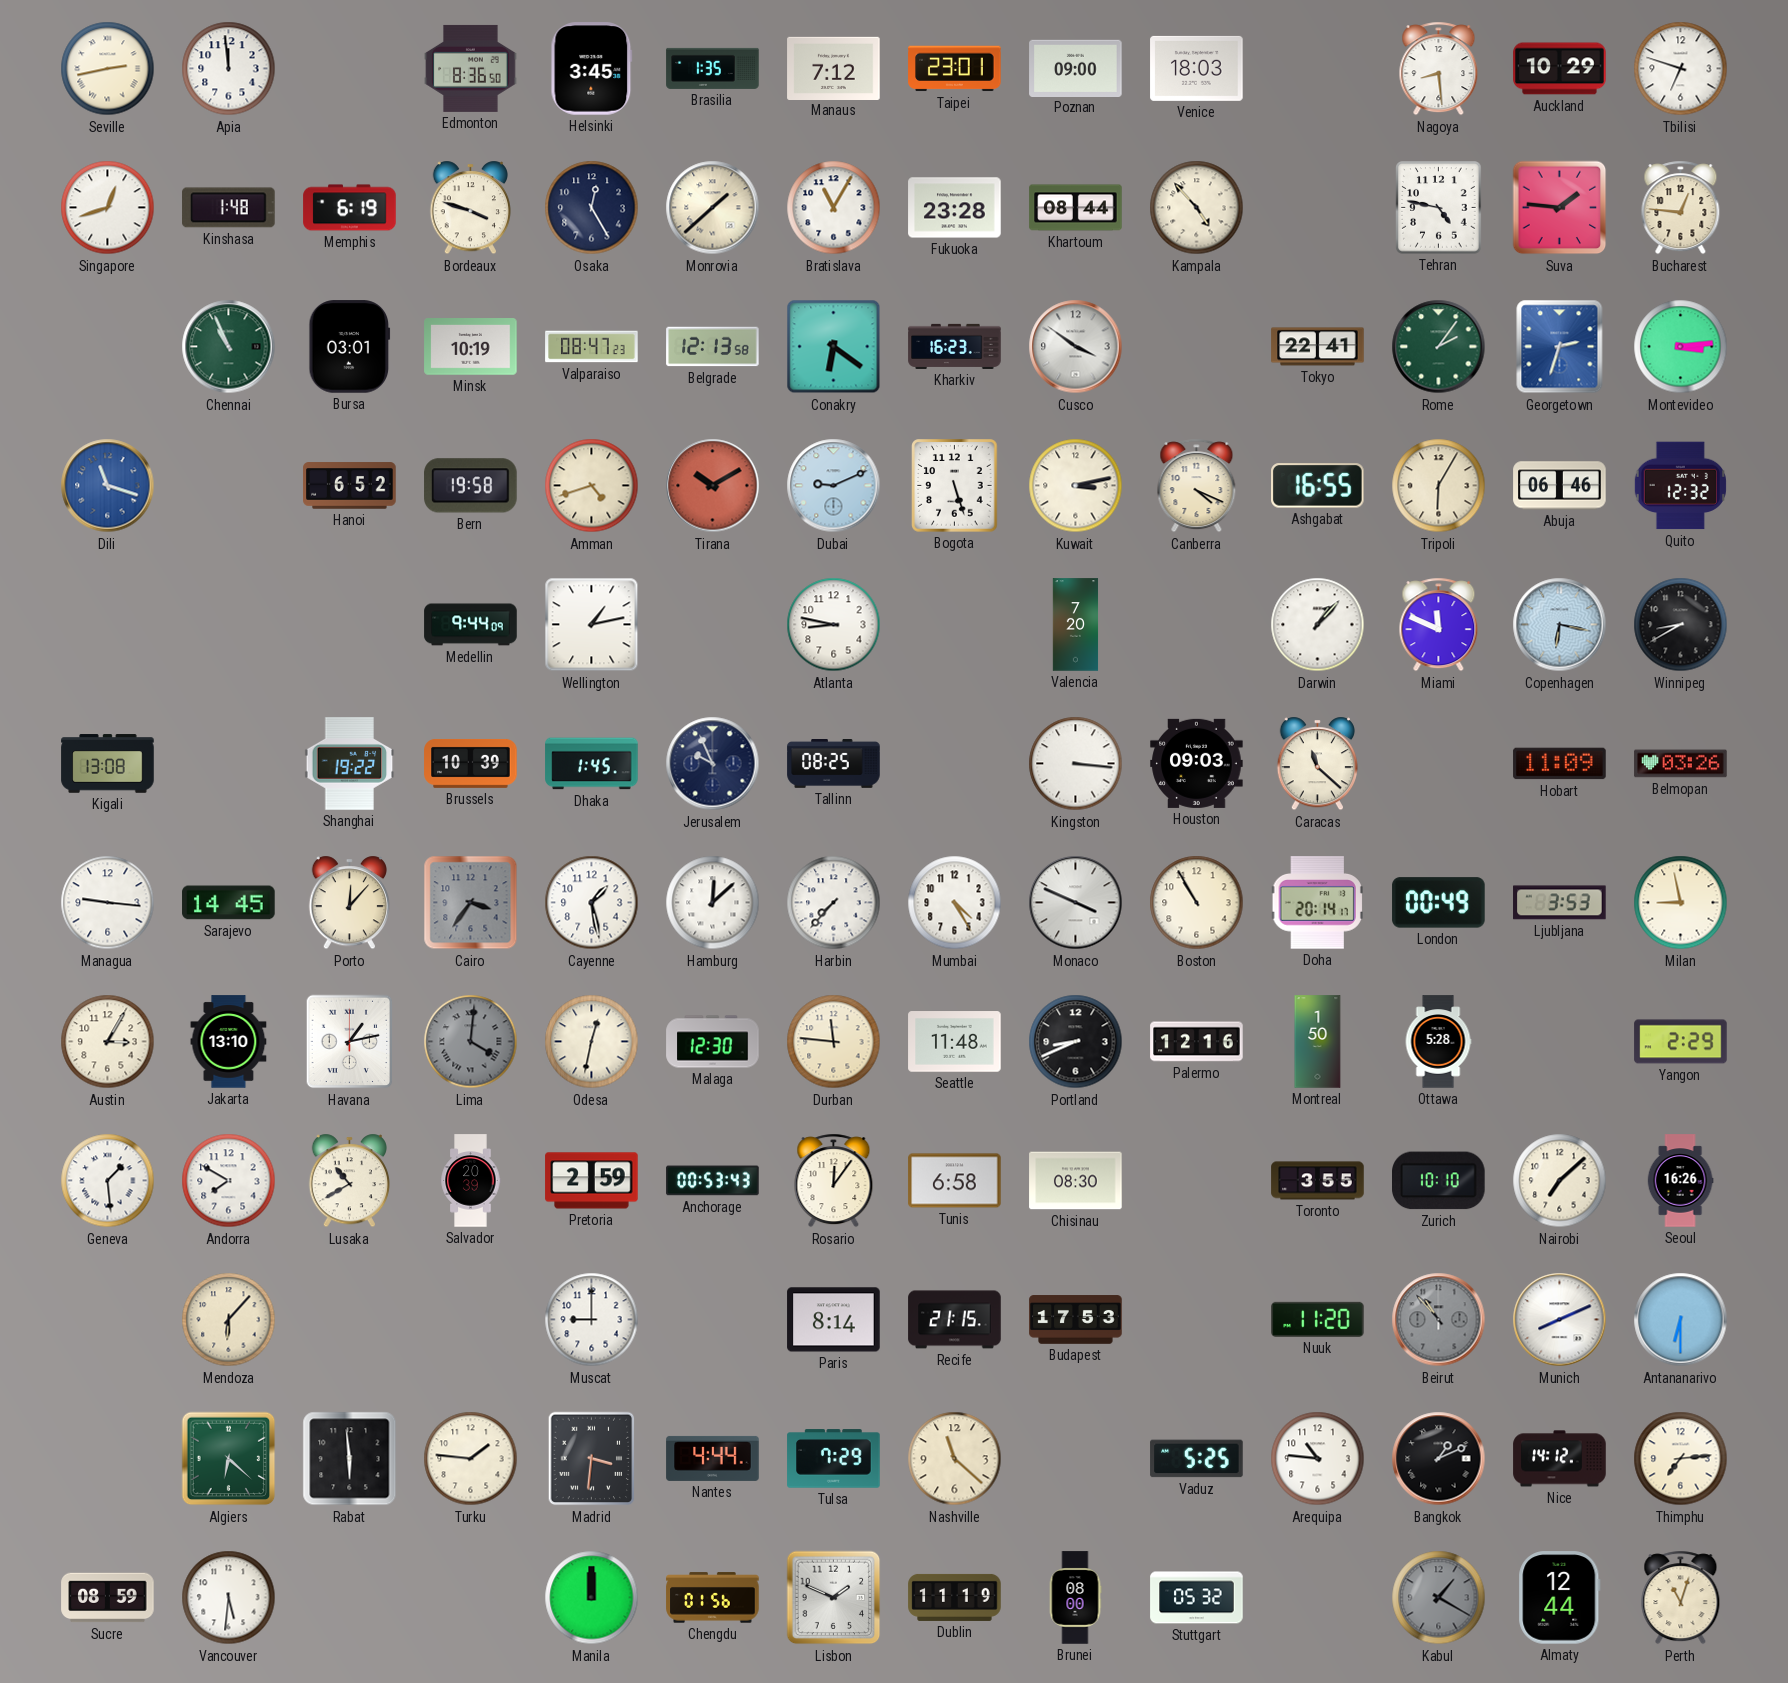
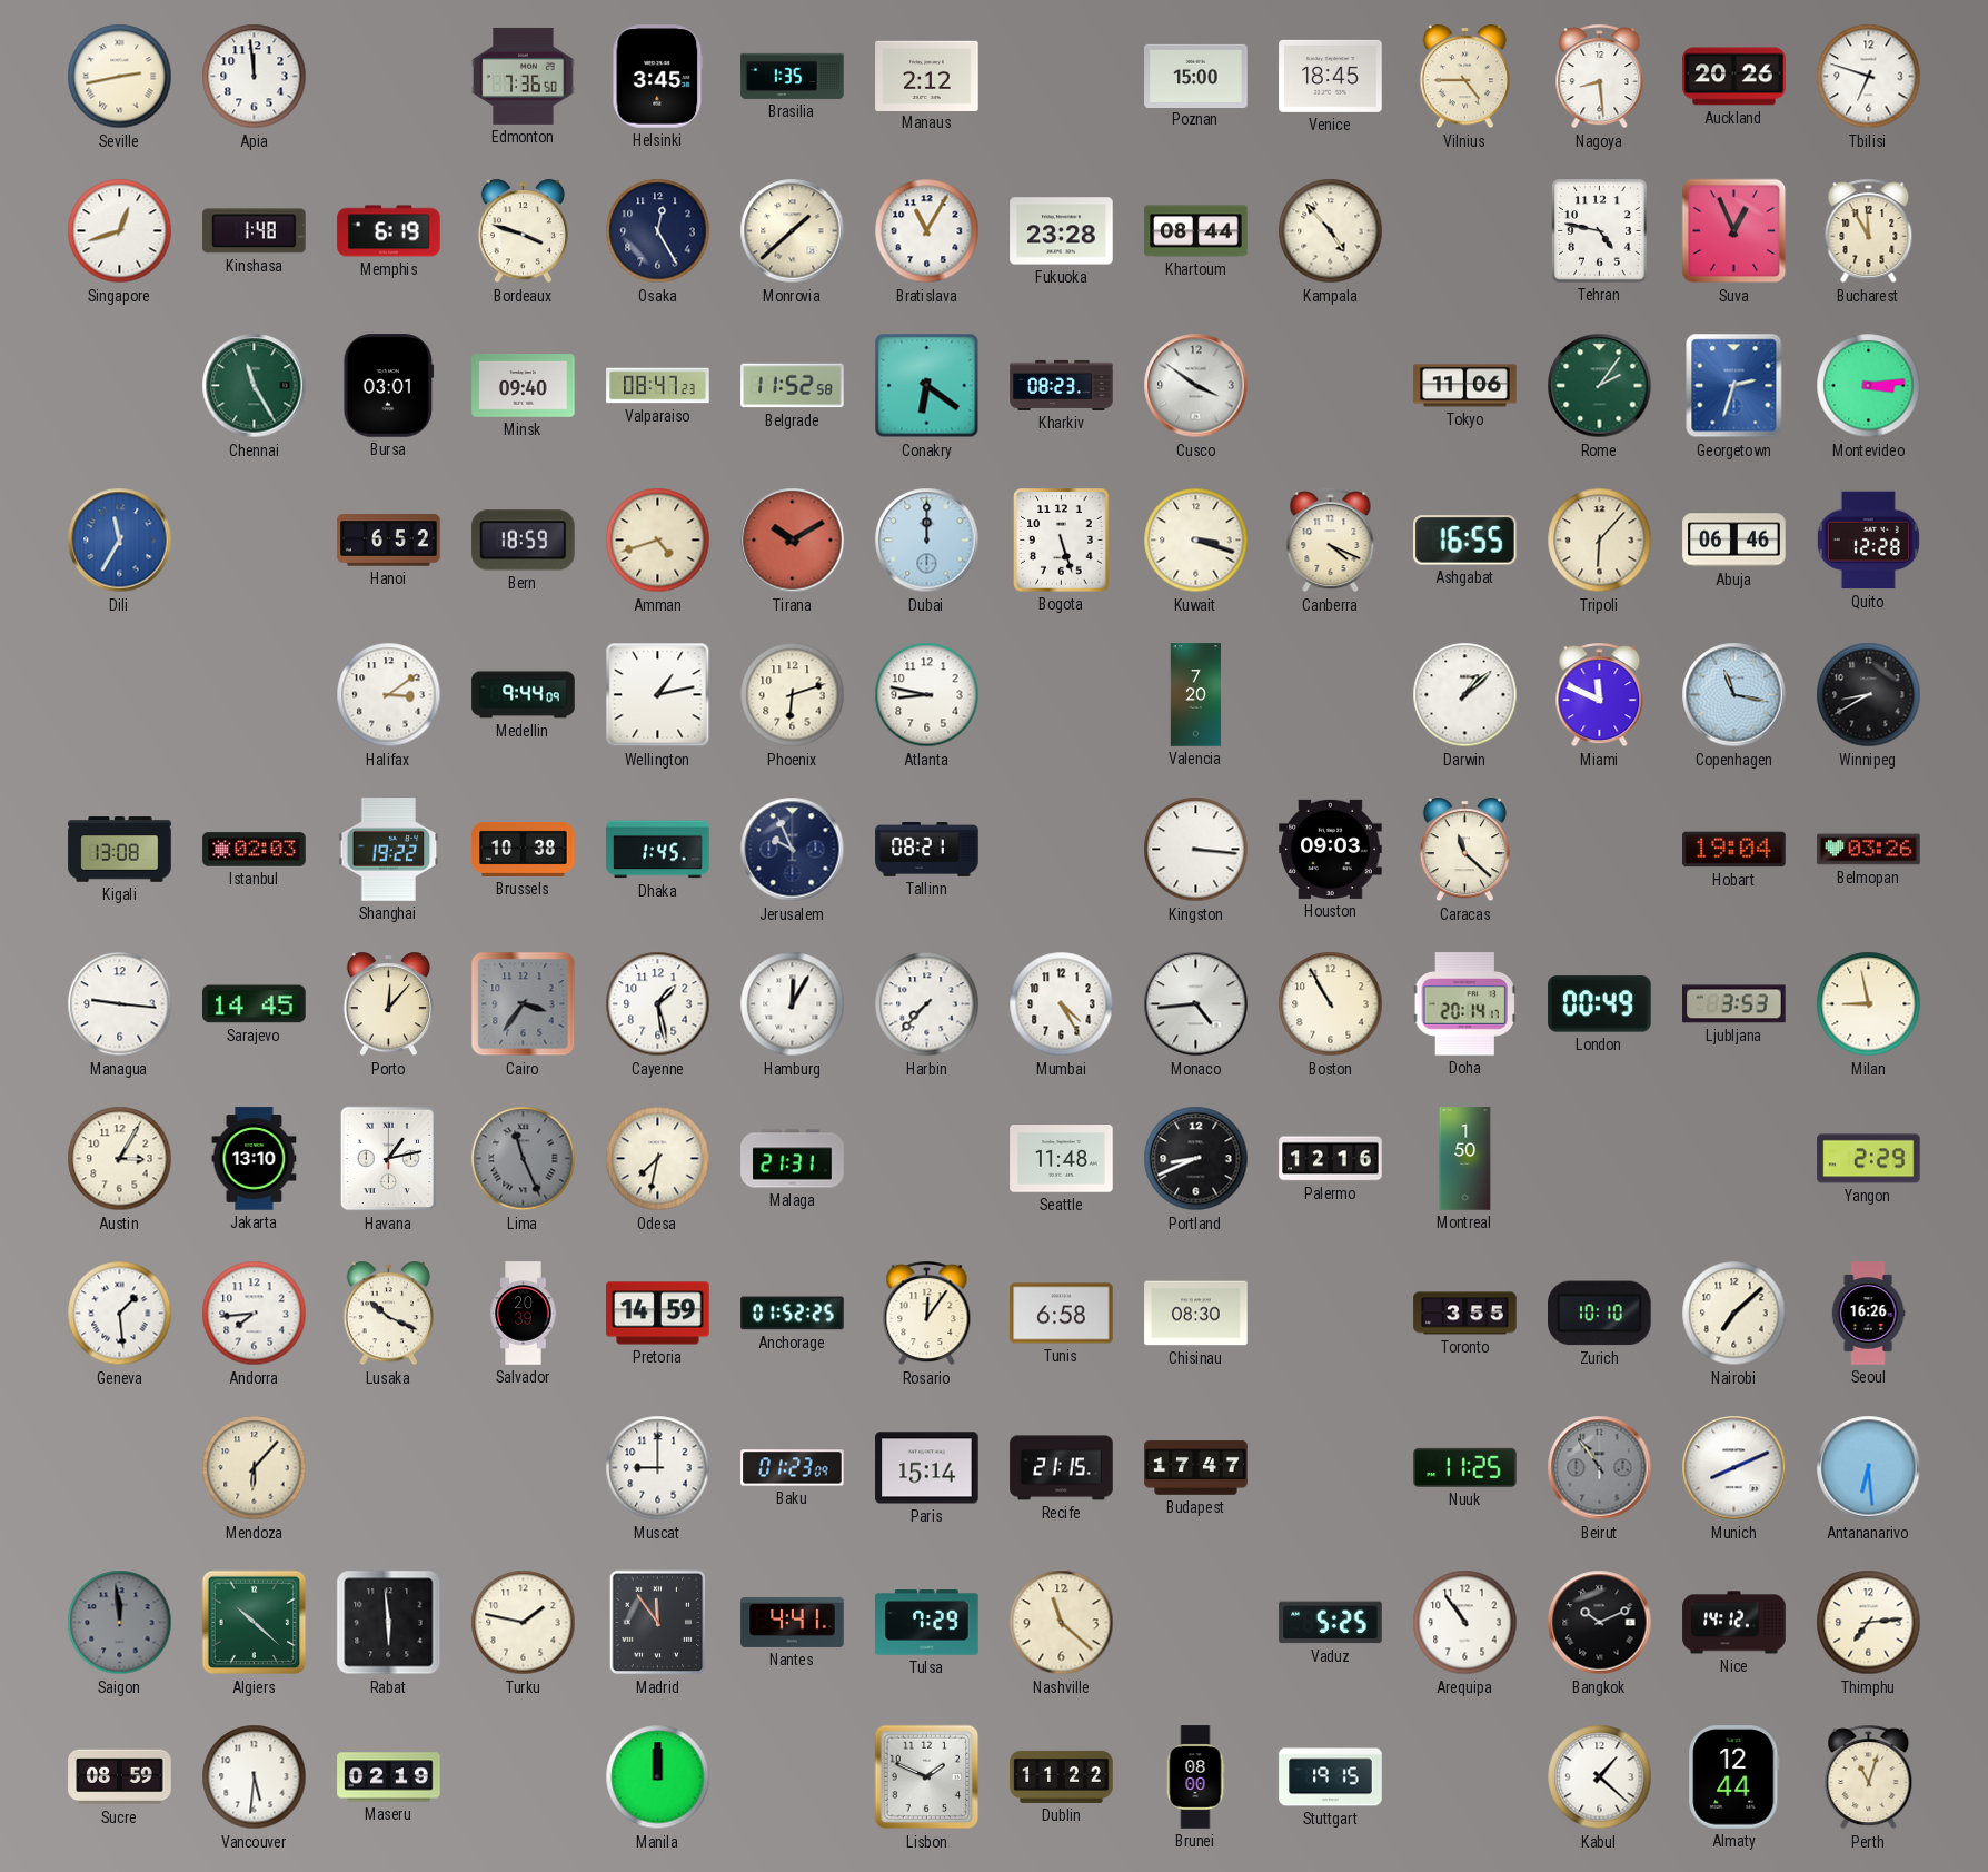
Edmonton: 8:36 -> 7:36 (524, 76)
Manaus: 7:12 -> 2:12 (927, 76)
Taipei: 23:01 -> none (955, 69)
Poznan: 09:00 -> 15:00 (1196, 76)
Venice: 18:03 -> 18:45 (1331, 76)
Vilnius: none -> 4:45 (1464, 77)
Auckland: 10:29 -> 20:26 (1734, 77)
Suva: 1:46 -> 12:56 (1734, 231)
Bucharest: 12:46 -> 11:55 (1869, 231)
Chennai: 10:56 -> 11:25 (255, 386)
Minsk: 10:19 -> 09:40 (524, 386)
Belgrade: 12:13 -> 11:52 (793, 386)
Kharkiv: 16:23 -> 08:23 (1062, 385)
Tokyo: 22:41 -> 11:06 (1465, 386)
Dili: 11:18 -> 11:35 (120, 541)
Bern: 19:58 -> 18:59 (524, 541)
Dubai: 9:11 -> 12:00 (927, 541)
Kuwait: 3:13 -> 3:18 (1196, 541)
Tripoli: 6:05 -> 6:07 (1600, 541)
Quito: 12:32 -> 12:28 (1868, 541)
Halifax: none -> 3:09 (389, 695)
Phoenix: none -> 6:12 (793, 695)
Darwin: 1:07 -> 1:08 (1465, 695)
Copenhagen: 6:17 -> 11:17 (1734, 695)
Istanbul: none -> 02:03 (255, 850)
Brussels: 10:39 -> 10:38 (524, 849)
Tallinn: 08:25 -> 08:21 (927, 850)
Hobart: 11:09 -> 19:04 (1734, 850)
Hamburg: 12:08 -> 12:05 (793, 1004)
Monaco: 3:49 -> 4:44 (1196, 1004)
Lima: 4:01 -> 11:26 (524, 1159)
Odesa: 12:32 -> 7:32 (658, 1159)
Malaga: 12:30 -> 21:31 (793, 1159)
Durban: 11:46 -> none (834, 1042)
Ottawa: 5:28 -> none (1438, 1042)
Andorra: 7:50 -> 7:44 (255, 1314)
Lusaka: 10:40 -> 10:19 (388, 1314)
Pretoria: 2:59 -> 14:59 (658, 1314)
Anchorage: 00:53 -> 01:52 (793, 1314)
Baku: none -> 01:23 (793, 1468)
Paris: 8:14 -> 15:14 (927, 1468)
Budapest: 17:53 -> 17:47 (1196, 1468)
Nuuk: 11:20 -> 11:25 (1465, 1467)
Beirut: 10:53 -> 10:54 (1600, 1468)
Antananarivo: 6:30 -> 6:29 (1869, 1468)
Saigon: none -> 11:59 (120, 1623)
Algiers: 6:22 -> 10:22 (255, 1623)
Turku: 1:46 -> 1:47 (524, 1623)
Madrid: 3:31 -> 11:54 (658, 1623)
Nantes: 4:44 -> 4:41 (793, 1622)
Arequipa: 10:46 -> 10:54 (1465, 1623)
Bangkok: 1:11 -> 10:11 (1600, 1623)
Maseru: none -> 02:19 (389, 1777)
Chengdu: 01:56 -> none (713, 1598)
Dublin: 11:19 -> 11:22 (1062, 1776)
Stuttgart: 05:32 -> 19:15 (1331, 1777)
Kabul: 1:20 -> 1:22 (1600, 1777)
Kabul dial: grey -> white (1600, 1777)
